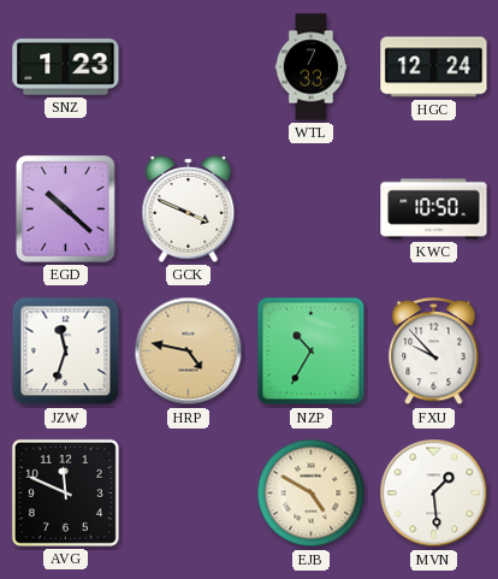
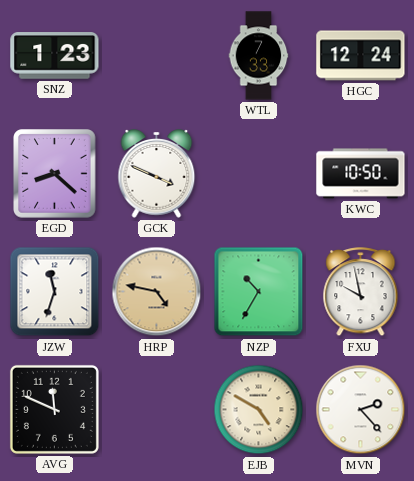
EGD: 10:22 -> 8:22 (55, 174)
FXU: 9:53 -> 9:58 (361, 292)
MVN: 1:29 -> 2:23 (361, 410)
